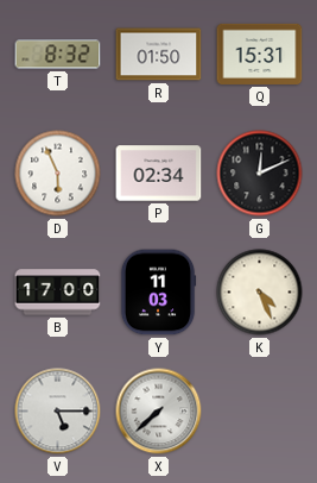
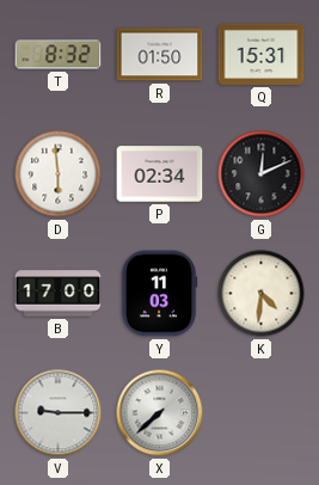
D: 5:56 -> 5:59 (59, 174)
K: 4:26 -> 4:31 (262, 294)
V: 5:15 -> 9:15 (59, 413)
